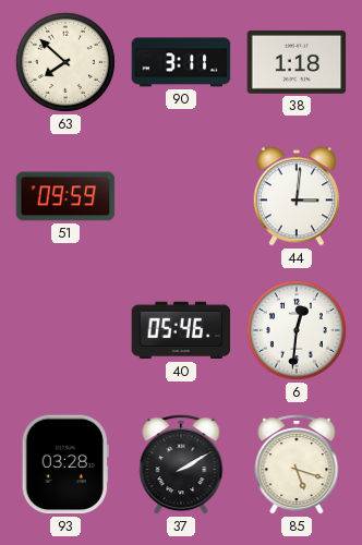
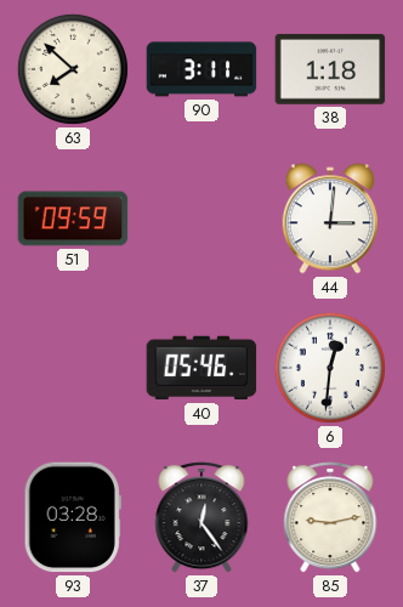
37: 2:10 -> 12:24 (201, 517)
85: 5:18 -> 9:13 (330, 517)
